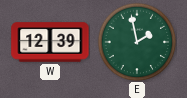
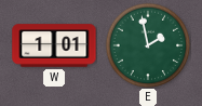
W: 12:39 -> 1:01 (54, 45)
